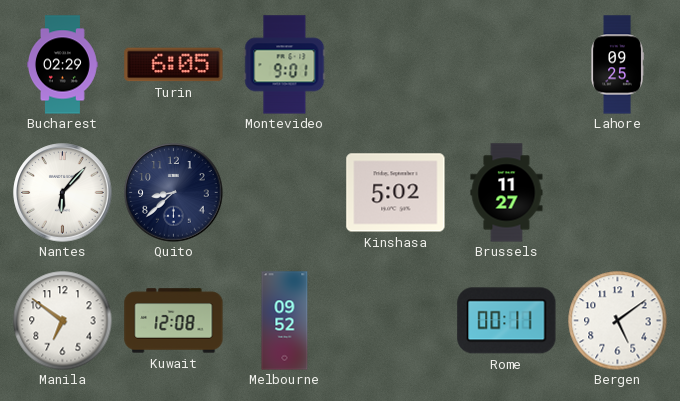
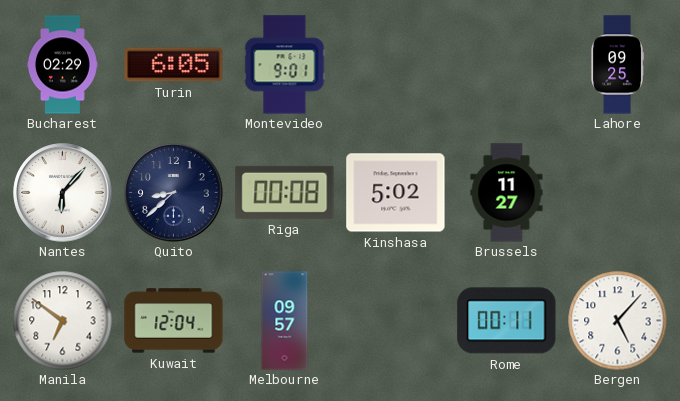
Riga: none -> 00:08 (285, 192)
Kuwait: 12:08 -> 12:04 (174, 321)
Melbourne: 09:52 -> 09:57 (285, 321)
Bergen: 5:09 -> 5:07 (618, 321)
